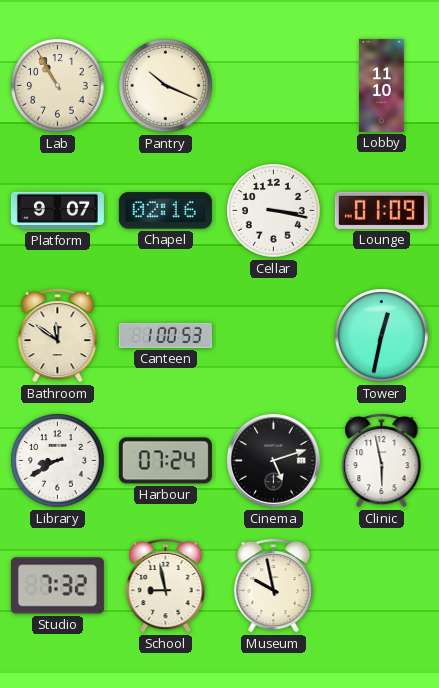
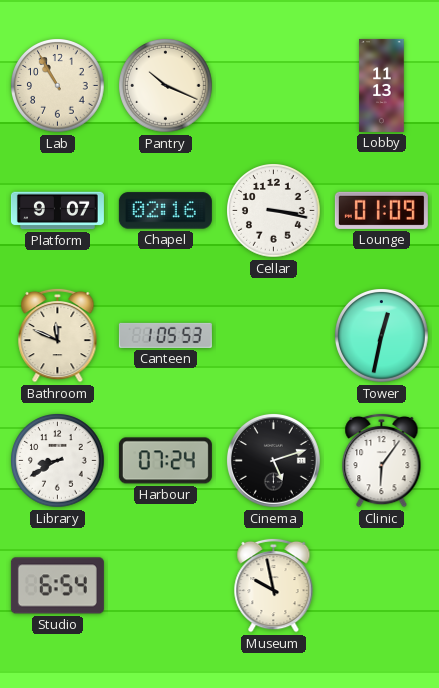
Lobby: 11:10 -> 11:13 (382, 85)
Bathroom: 11:51 -> 11:49 (58, 335)
Canteen: 1:00 -> 1:05 (165, 335)
Clinic: 5:58 -> 6:06 (382, 460)
Studio: 7:32 -> 6:54 (57, 586)
School: 8:58 -> none (166, 585)
